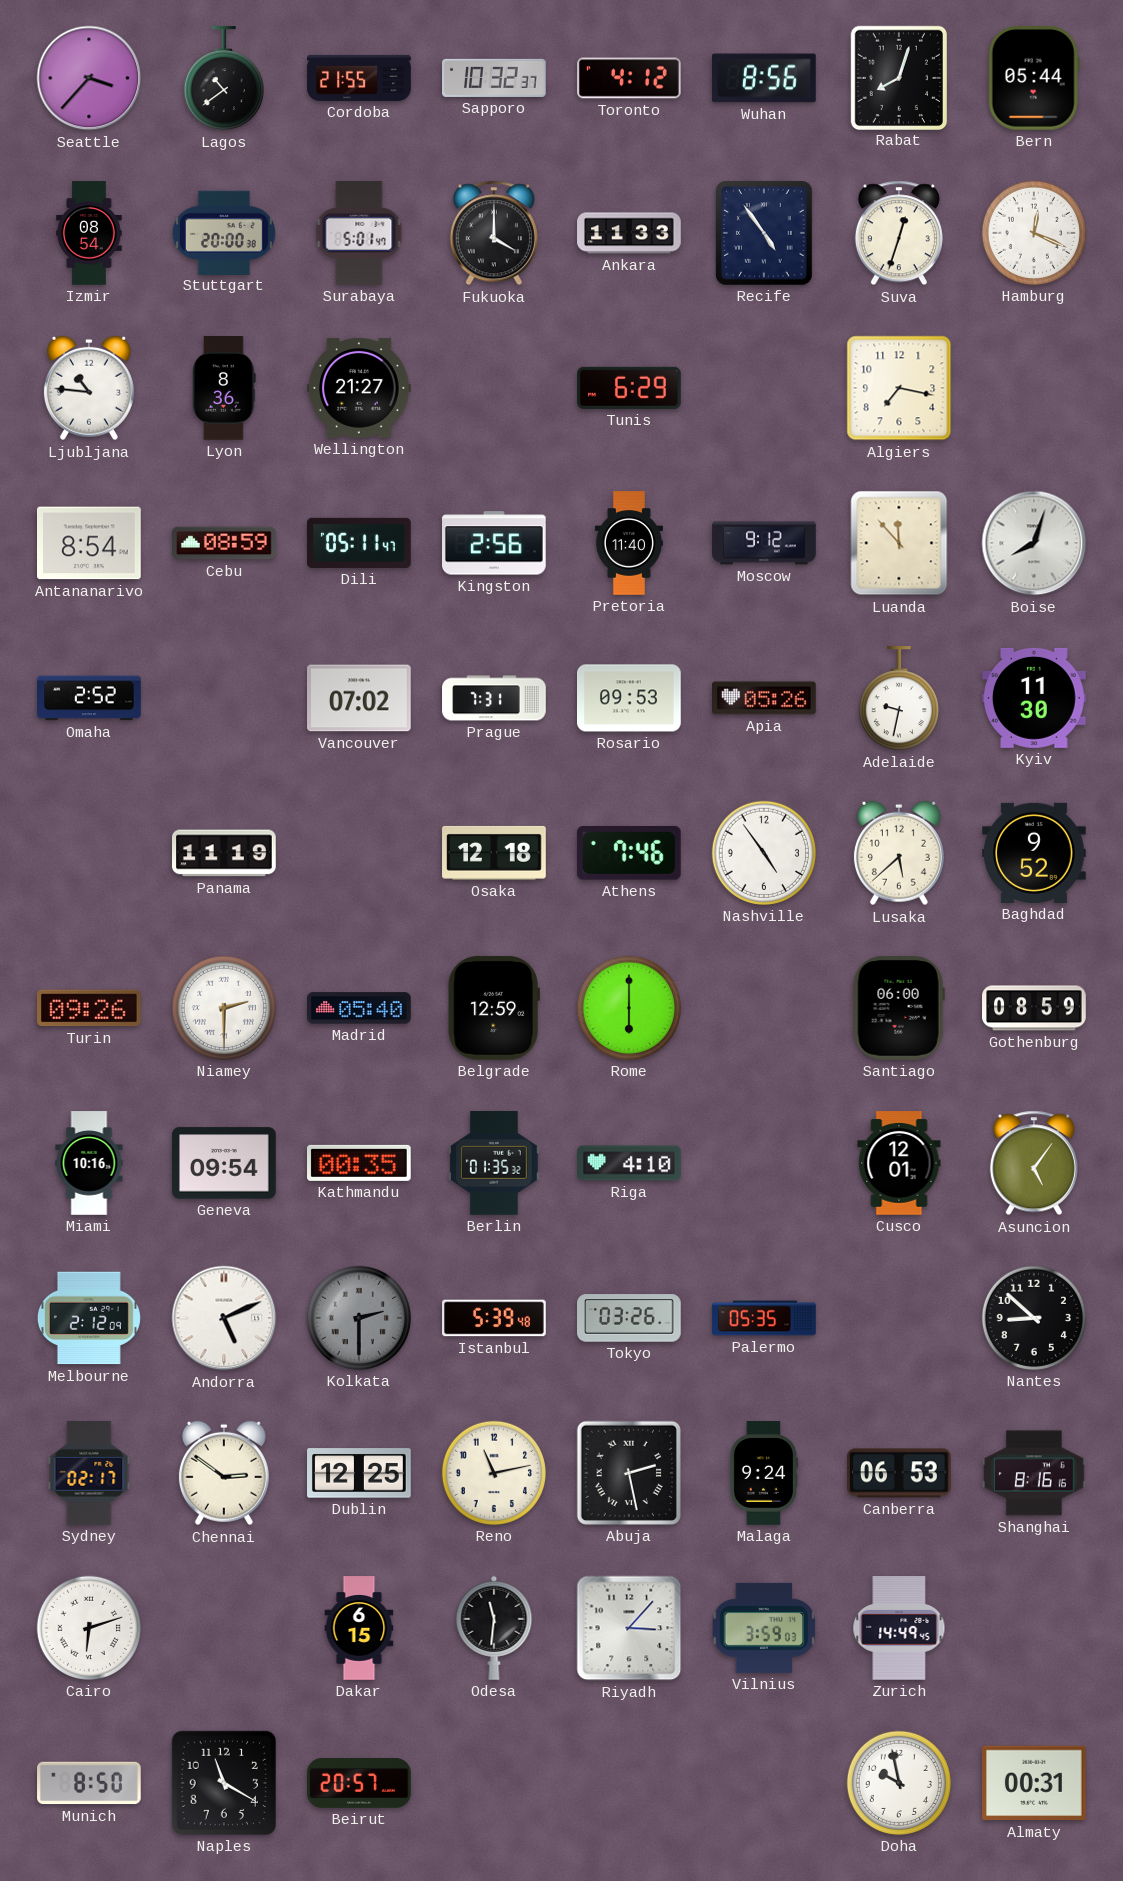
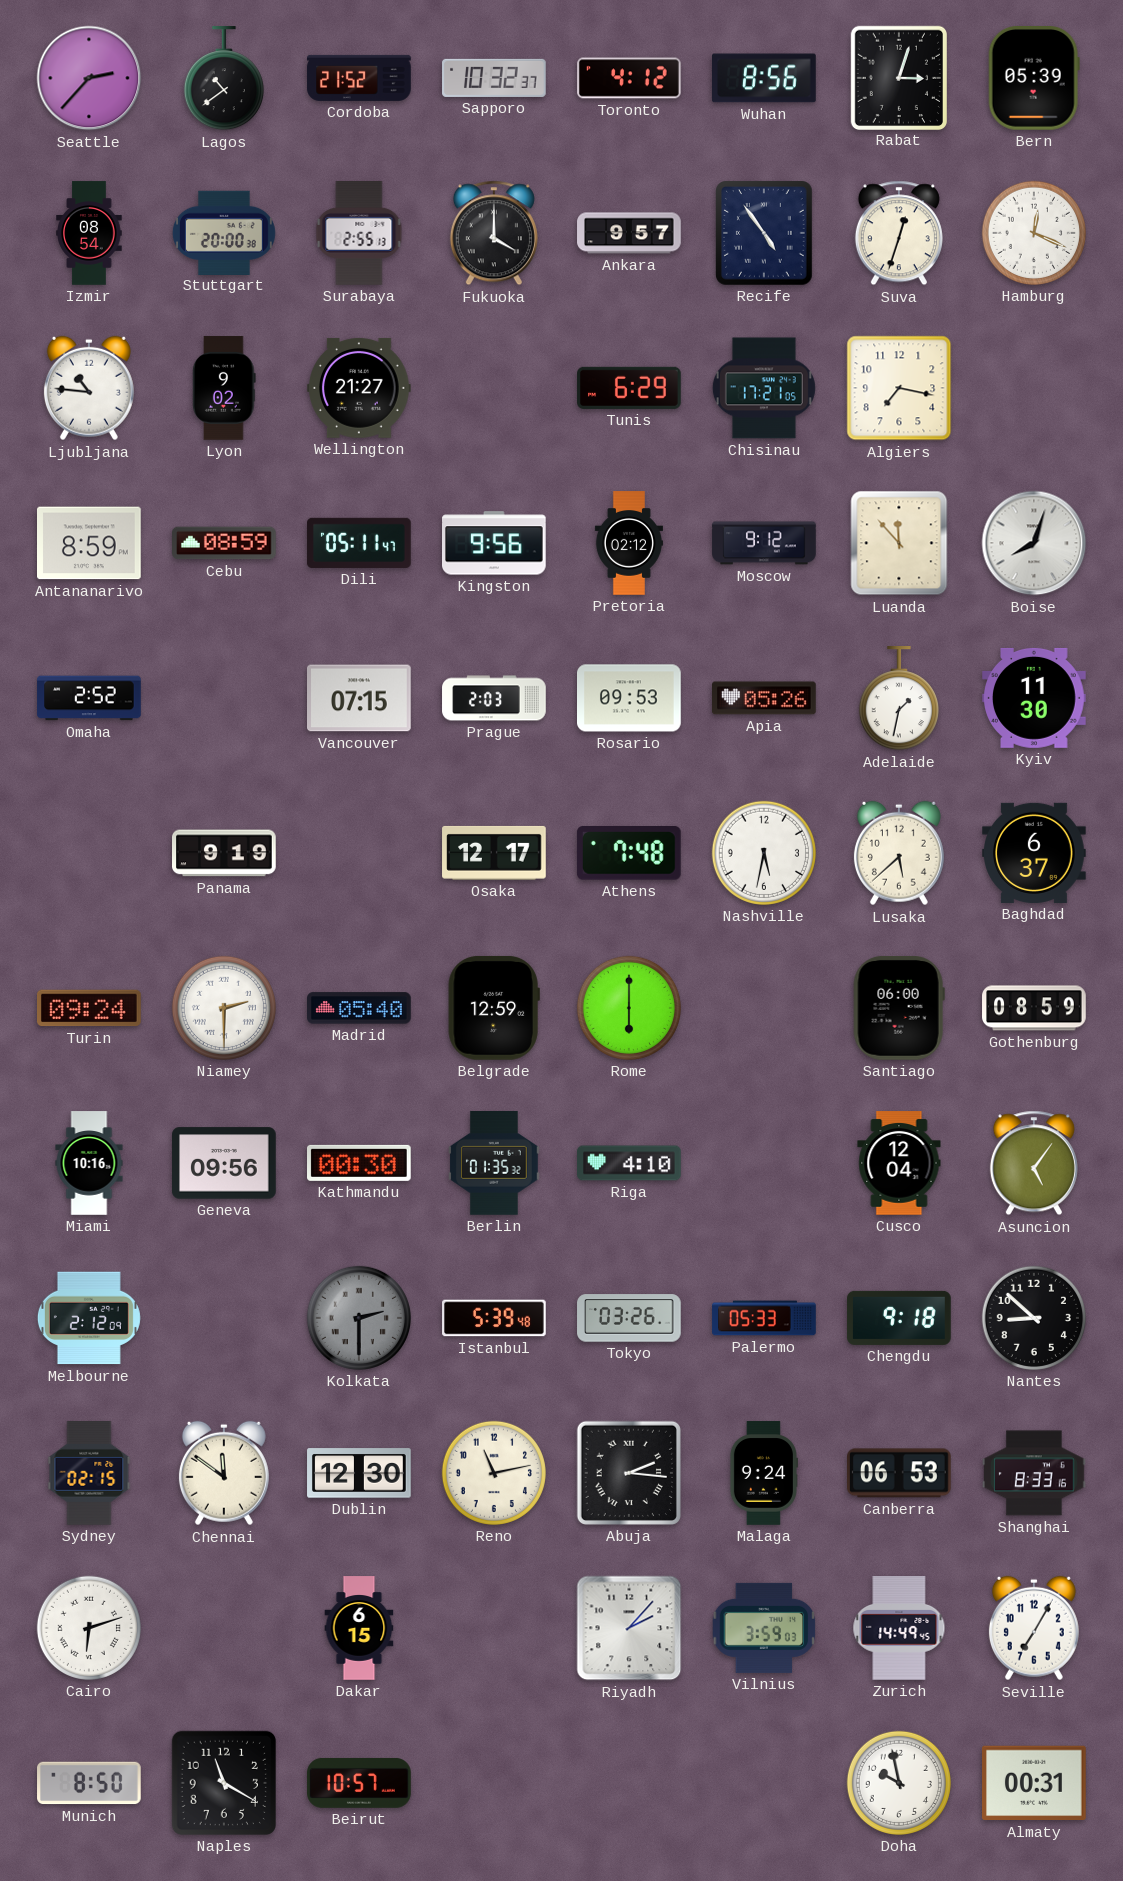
Seattle: 3:37 -> 2:37 (89, 78)
Cordoba: 21:55 -> 21:52 (359, 78)
Rabat: 8:03 -> 3:03 (898, 77)
Bern: 05:44 -> 05:39 (1034, 79)
Surabaya: 5:01 -> 2:55 (359, 234)
Ankara: 11:33 -> 9:57 (629, 233)
Lyon: 8:36 -> 9:02 (224, 388)
Chisinau: none -> 17:21 (764, 388)
Antananarivo: 8:54 -> 8:59 (90, 543)
Kingston: 2:56 -> 9:56 (495, 543)
Pretoria: 11:40 -> 02:12 (629, 543)
Vancouver: 07:02 -> 07:15 (359, 698)
Prague: 7:31 -> 2:03 (494, 698)
Adelaide: 9:32 -> 1:32 (899, 699)
Panama: 11:19 -> 9:19 (225, 853)
Osaka: 12:18 -> 12:17 (494, 853)
Athens: 7:46 -> 7:48 (629, 853)
Nashville: 4:54 -> 5:32 (764, 853)
Baghdad: 9:52 -> 6:37 (1034, 853)
Turin: 09:26 -> 09:24 (90, 1008)
Geneva: 09:54 -> 09:56 (224, 1163)
Kathmandu: 00:35 -> 00:30 (360, 1163)
Cusco: 12:01 -> 12:04 (899, 1163)
Andorra: 5:11 -> none (224, 1318)
Palermo: 05:35 -> 05:33 (764, 1318)
Chengdu: none -> 9:18 (899, 1318)
Sydney: 02:17 -> 02:15 (89, 1474)
Chennai: 2:51 -> 11:51 (224, 1473)
Dublin: 12:25 -> 12:30 (359, 1473)
Abuja: 2:28 -> 2:16 (629, 1473)
Shanghai: 8:16 -> 8:33 (1034, 1473)
Odesa: 11:31 -> none (494, 1628)
Riyadh: 3:07 -> 2:07 (629, 1628)
Seville: none -> 7:05 (1034, 1628)
Beirut: 20:57 -> 10:57 (359, 1783)
